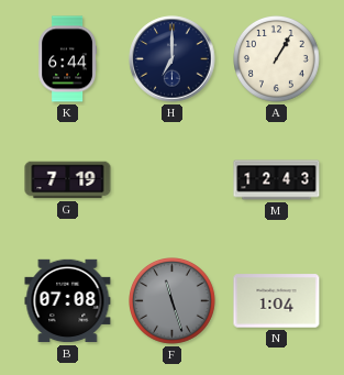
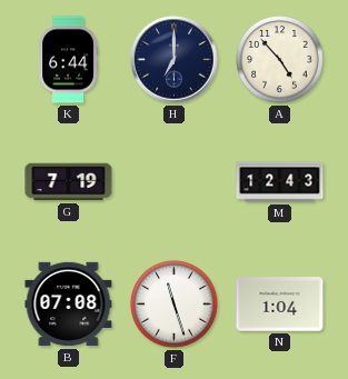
A: 1:05 -> 4:53 (280, 60)
F dial: grey -> white (175, 305)
